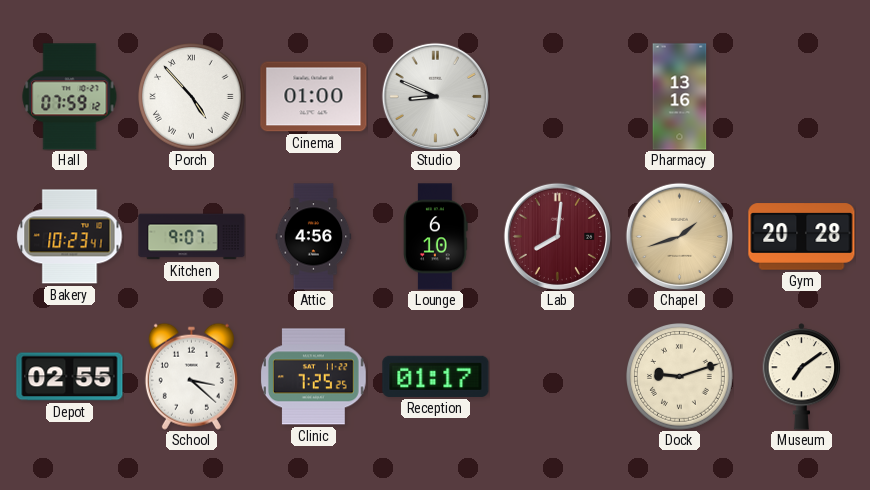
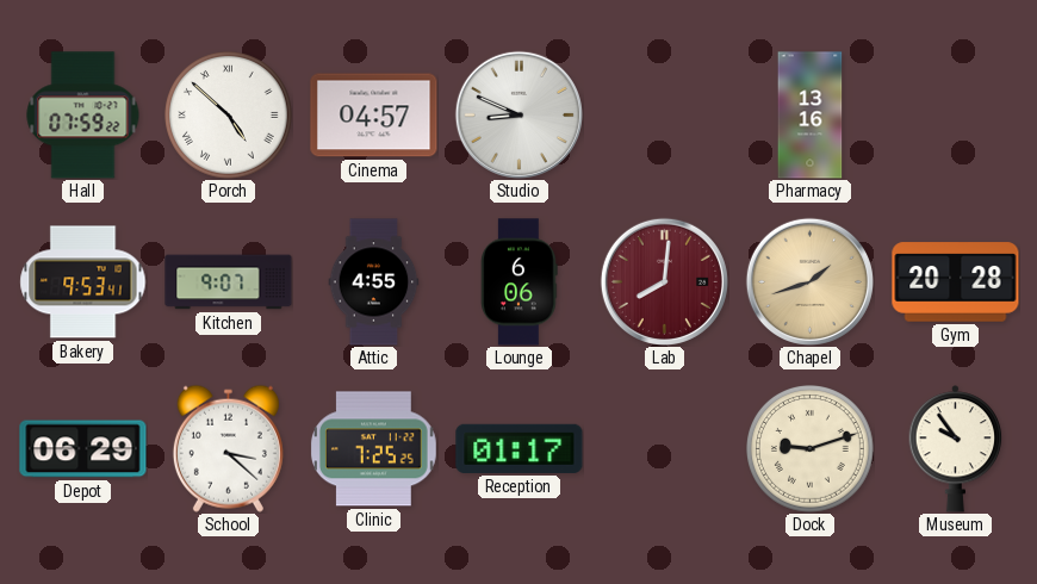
Hall: 07:59:12 -> 07:59:22 (83, 116)
Porch: 4:53 -> 4:52 (229, 116)
Cinema: 01:00 -> 04:57 (374, 116)
Bakery: 10:23 -> 9:53 (83, 282)
Attic: 4:56 -> 4:55 (374, 282)
Lounge: 6:10 -> 6:06 (520, 282)
Depot: 02:55 -> 06:29 (83, 449)
Museum: 7:09 -> 9:54 (956, 449)
